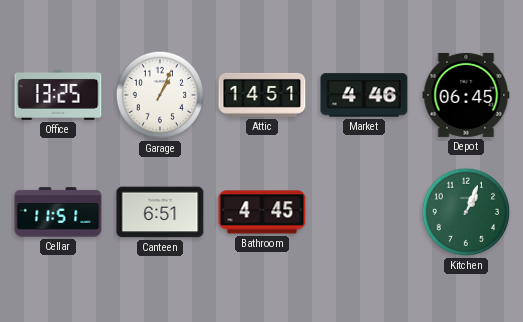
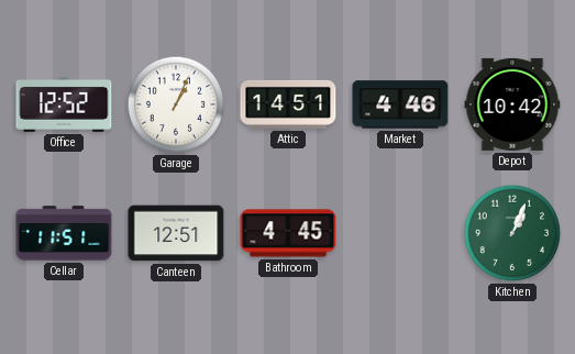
Office: 13:25 -> 12:52 (64, 106)
Depot: 06:45 -> 10:42 (512, 104)
Canteen: 6:51 -> 12:51 (176, 233)
